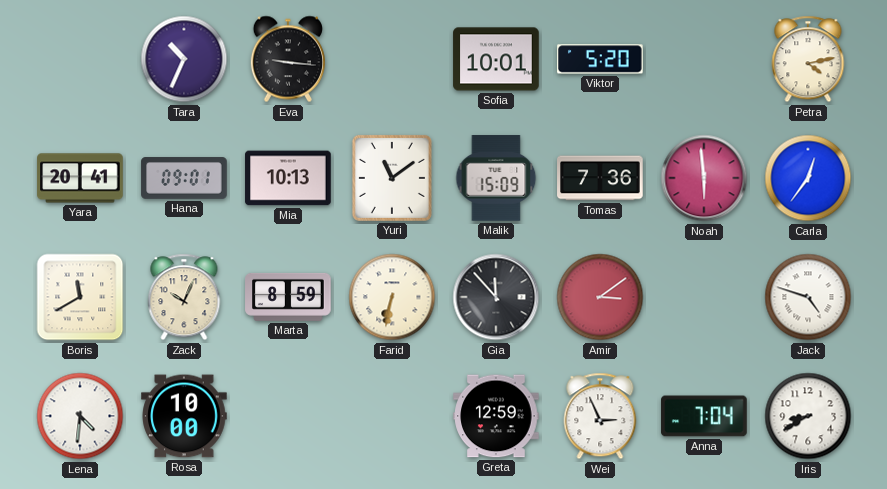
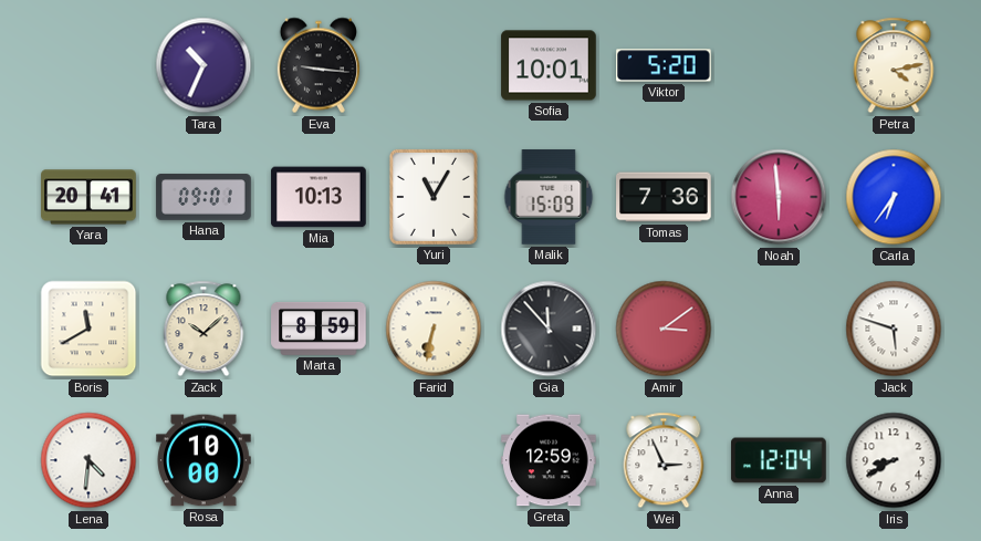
Yuri: 11:09 -> 11:05 (434, 197)
Carla: 12:36 -> 6:36 (894, 197)
Zack: 10:04 -> 10:08 (203, 329)
Jack: 4:48 -> 5:48 (894, 329)
Anna: 7:04 -> 12:04 (779, 460)
